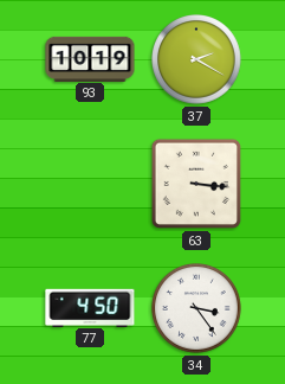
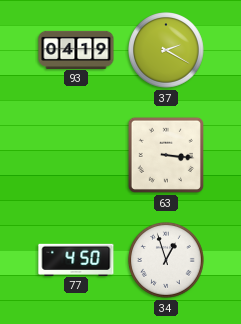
93: 10:19 -> 04:19 (76, 49)
34: 3:24 -> 12:57 (167, 261)
